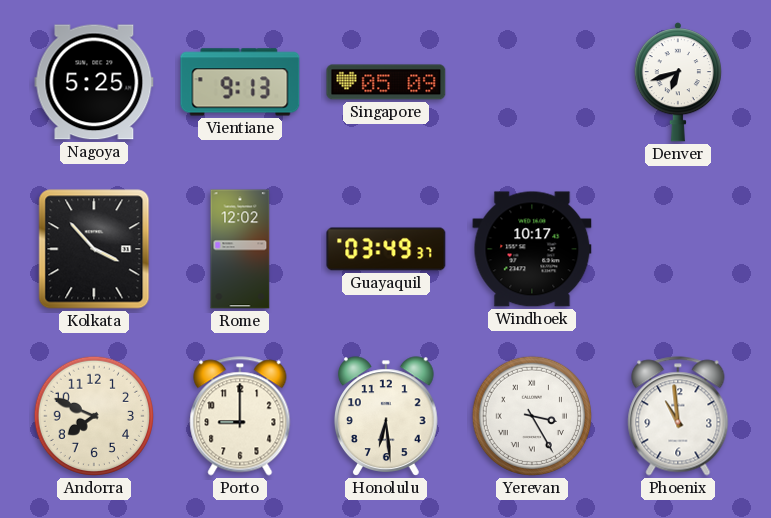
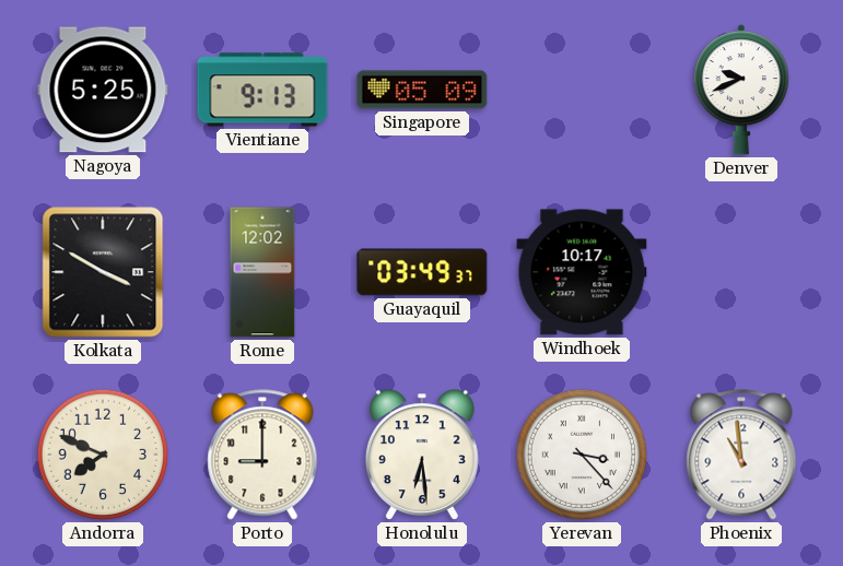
Denver: 6:42 -> 9:41 (741, 90)
Kolkata: 3:53 -> 3:50 (103, 272)
Yerevan: 3:25 -> 3:23 (582, 455)
